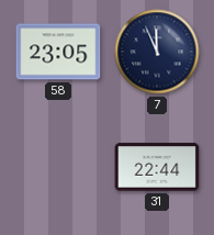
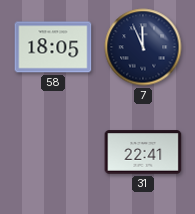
58: 23:05 -> 18:05 (53, 47)
31: 22:44 -> 22:41 (143, 152)
